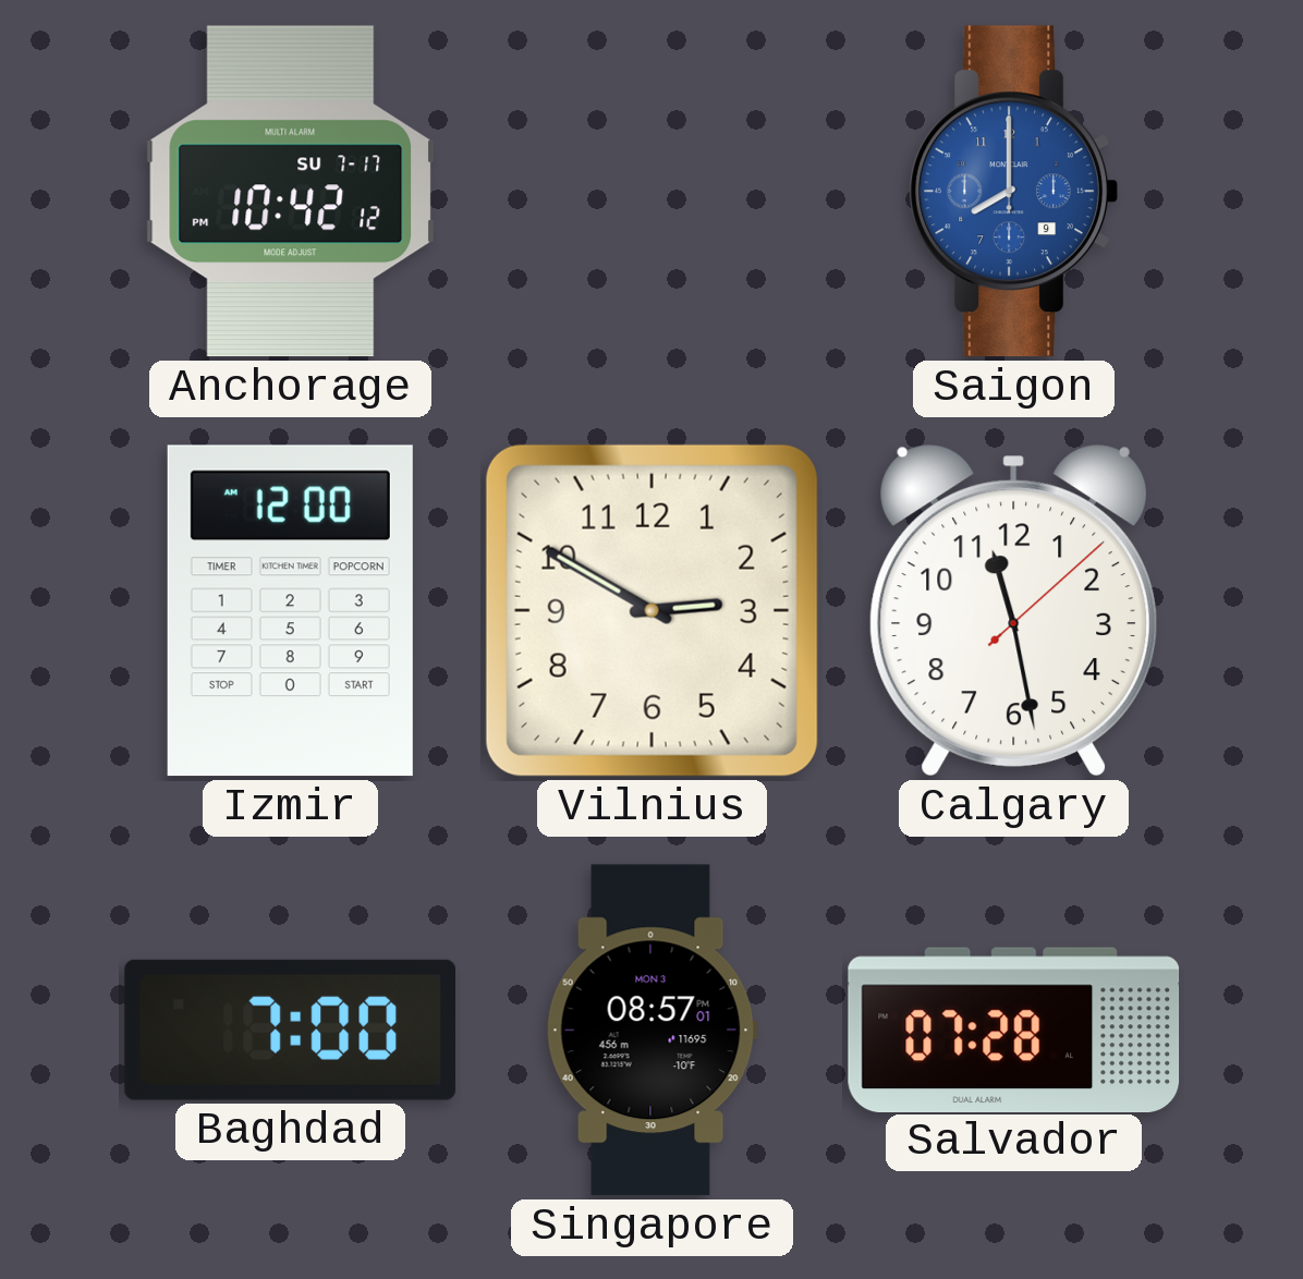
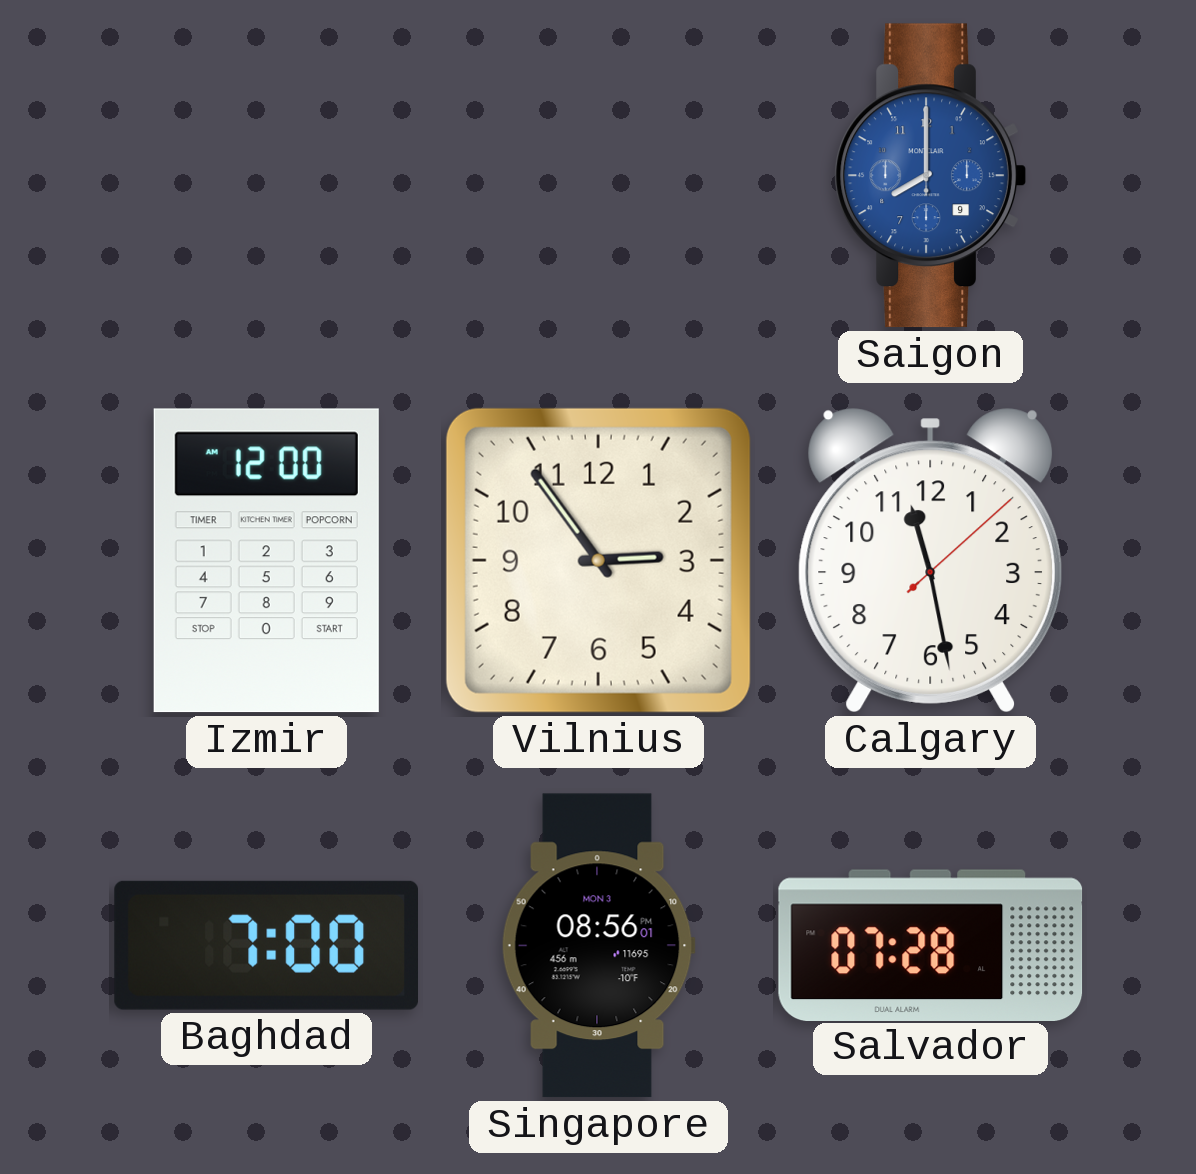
Anchorage: 10:42 -> none (291, 192)
Vilnius: 2:50 -> 2:54 (598, 560)
Singapore: 08:57 -> 08:56 (598, 946)
